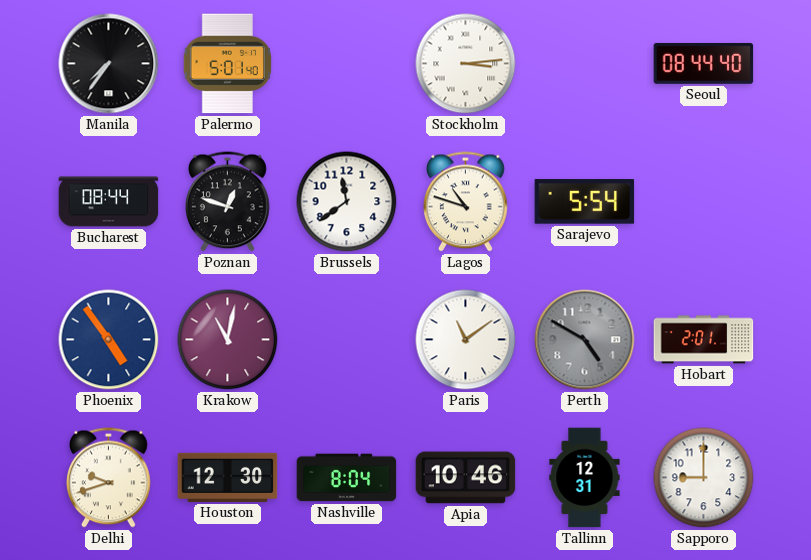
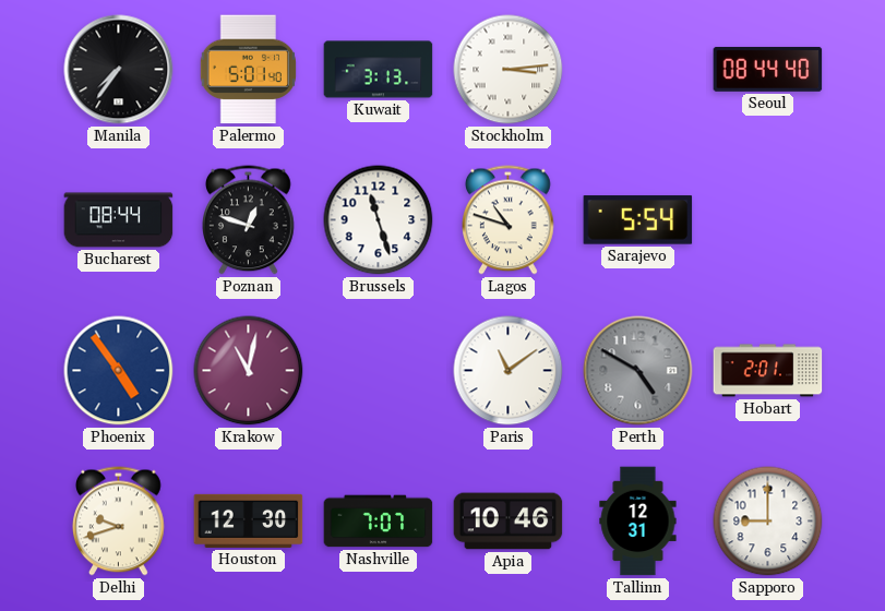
Kuwait: none -> 3:13 (379, 70)
Brussels: 11:39 -> 11:27 (379, 220)
Nashville: 8:04 -> 7:07 (379, 522)
